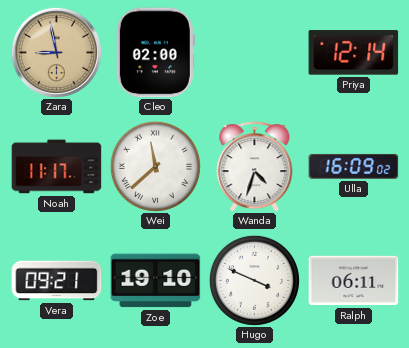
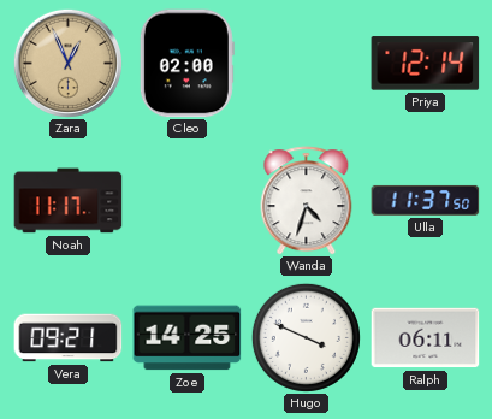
Zara: 8:58 -> 12:56 (67, 63)
Wei: 11:38 -> none (155, 166)
Ulla: 16:09 -> 11:37 (426, 200)
Zoe: 19:10 -> 14:25 (188, 338)
